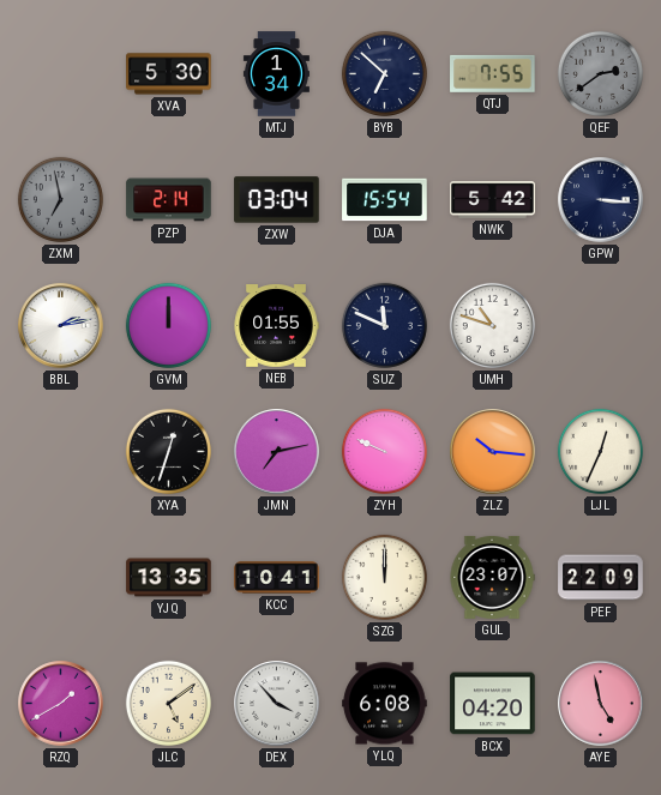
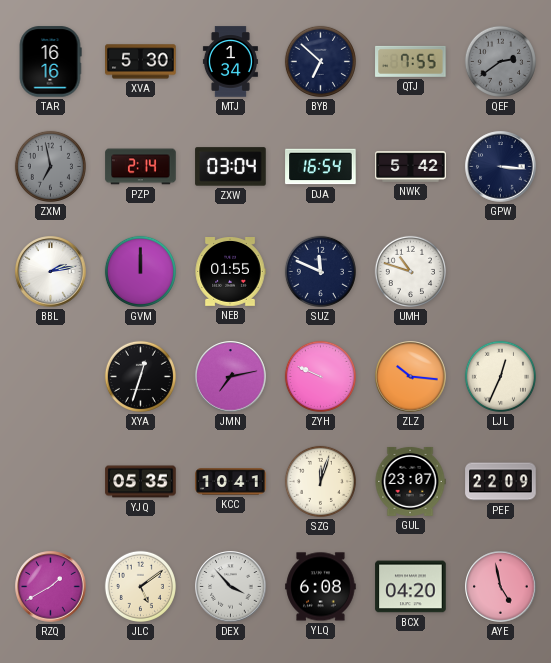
TAR: none -> 16:16 (50, 62)
DJA: 15:54 -> 16:54 (321, 167)
YJQ: 13:35 -> 05:35 (141, 482)
SZG: 12:00 -> 12:03 (320, 481)
